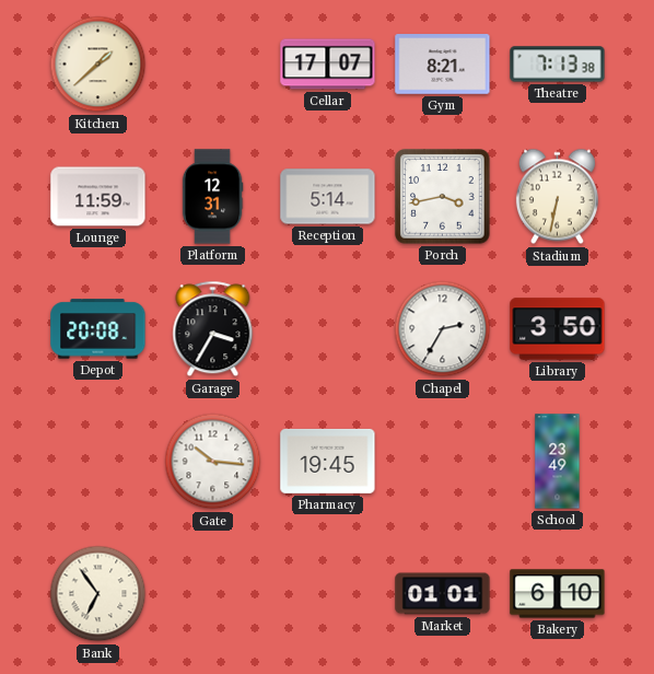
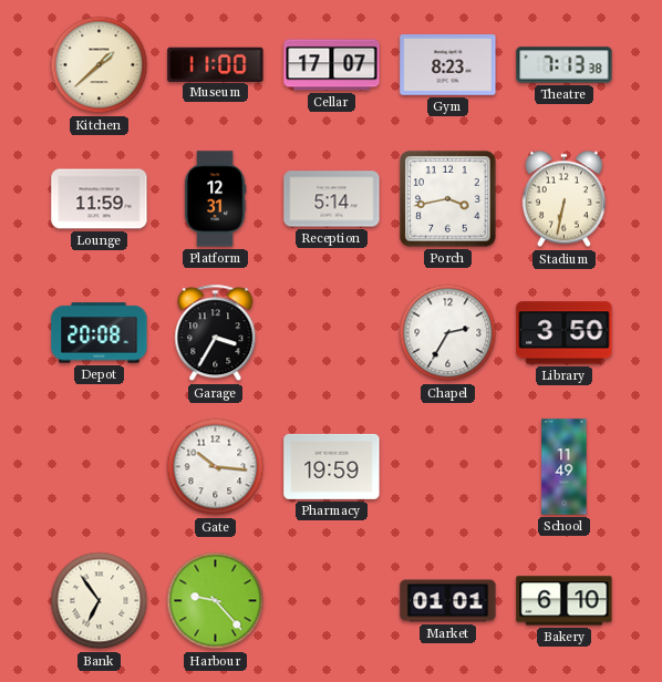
Museum: none -> 11:00 (216, 64)
Gym: 8:21 -> 8:23 (448, 65)
Pharmacy: 19:45 -> 19:59 (332, 466)
School: 23:49 -> 11:49 (565, 467)
Harbour: none -> 9:23 (216, 601)
